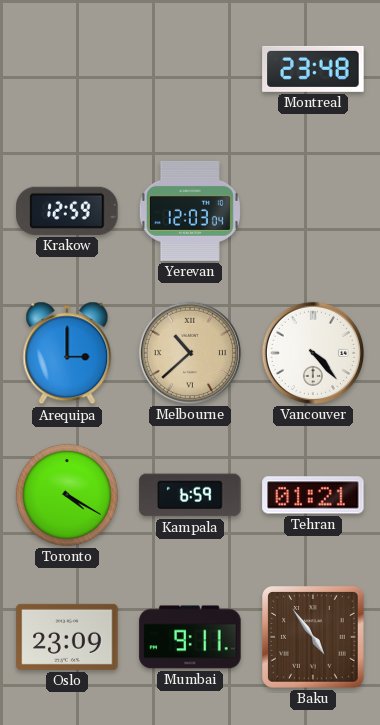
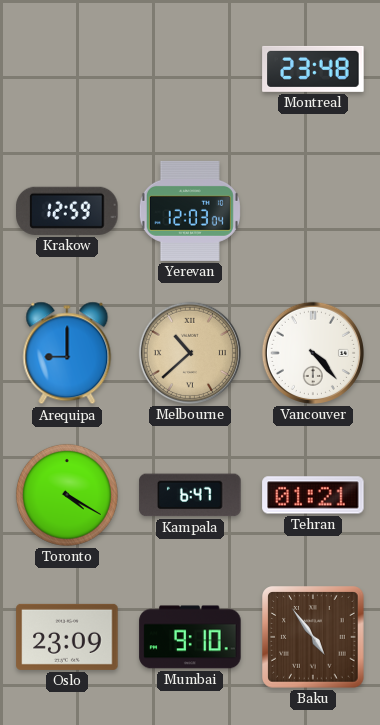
Arequipa: 3:00 -> 9:00 (67, 353)
Kampala: 6:59 -> 6:47 (190, 495)
Mumbai: 9:11 -> 9:10 (190, 637)
